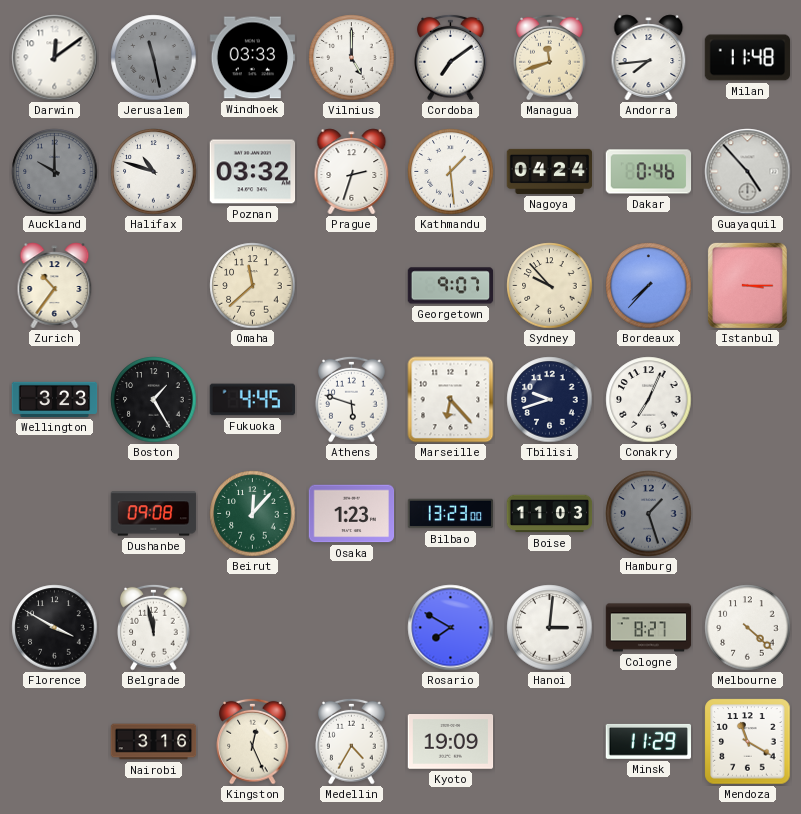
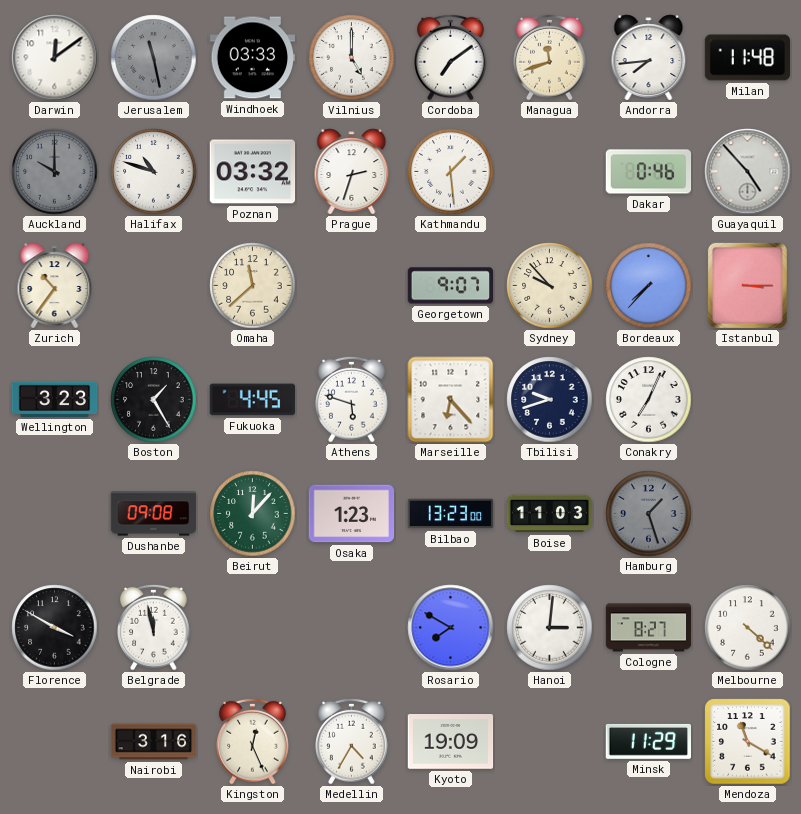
Nagoya: 04:24 -> none (550, 171)
